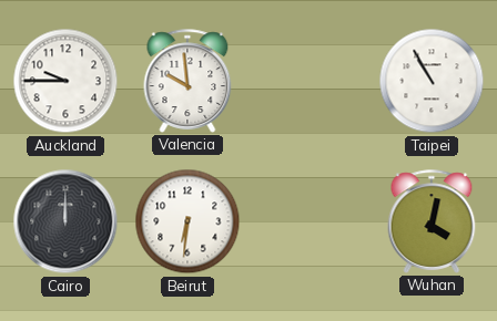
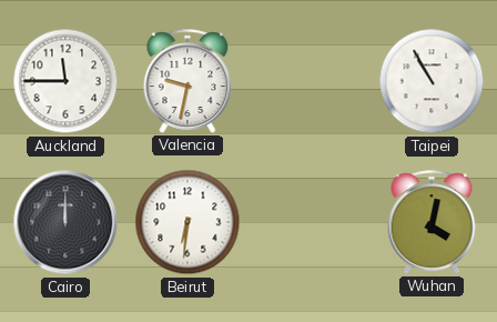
Auckland: 9:45 -> 11:45 (65, 81)
Valencia: 9:59 -> 9:32 (187, 81)
